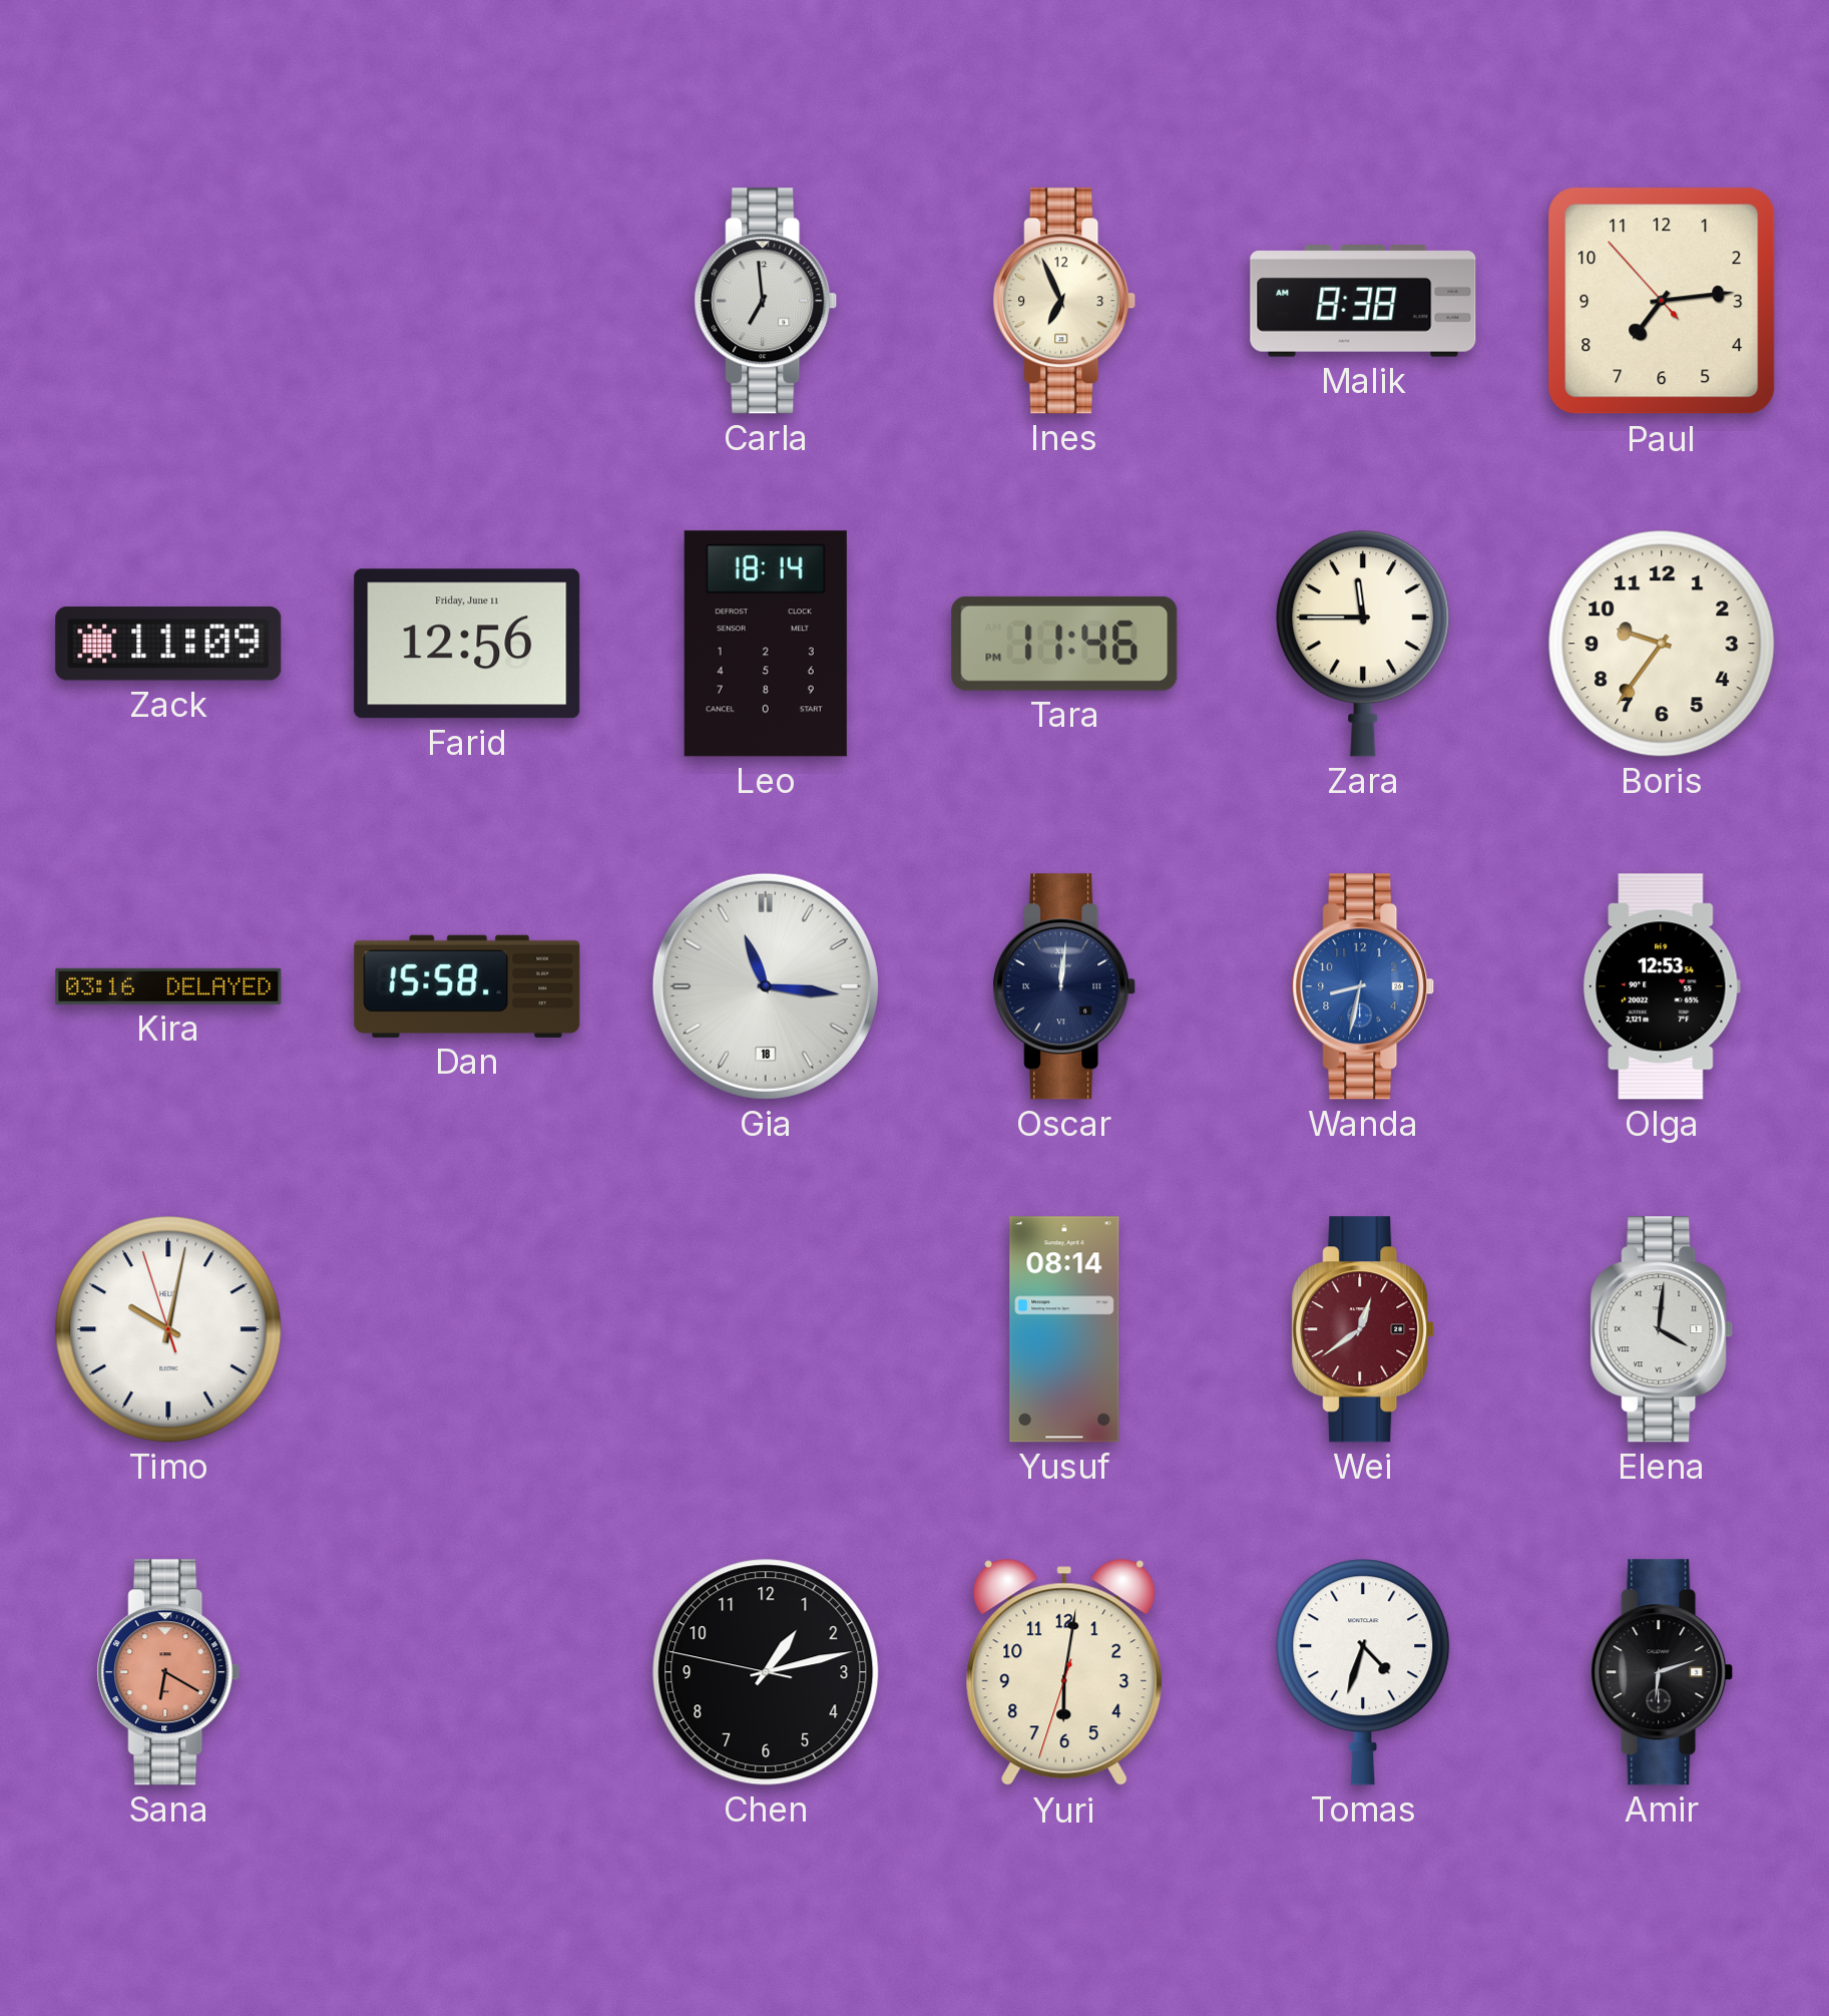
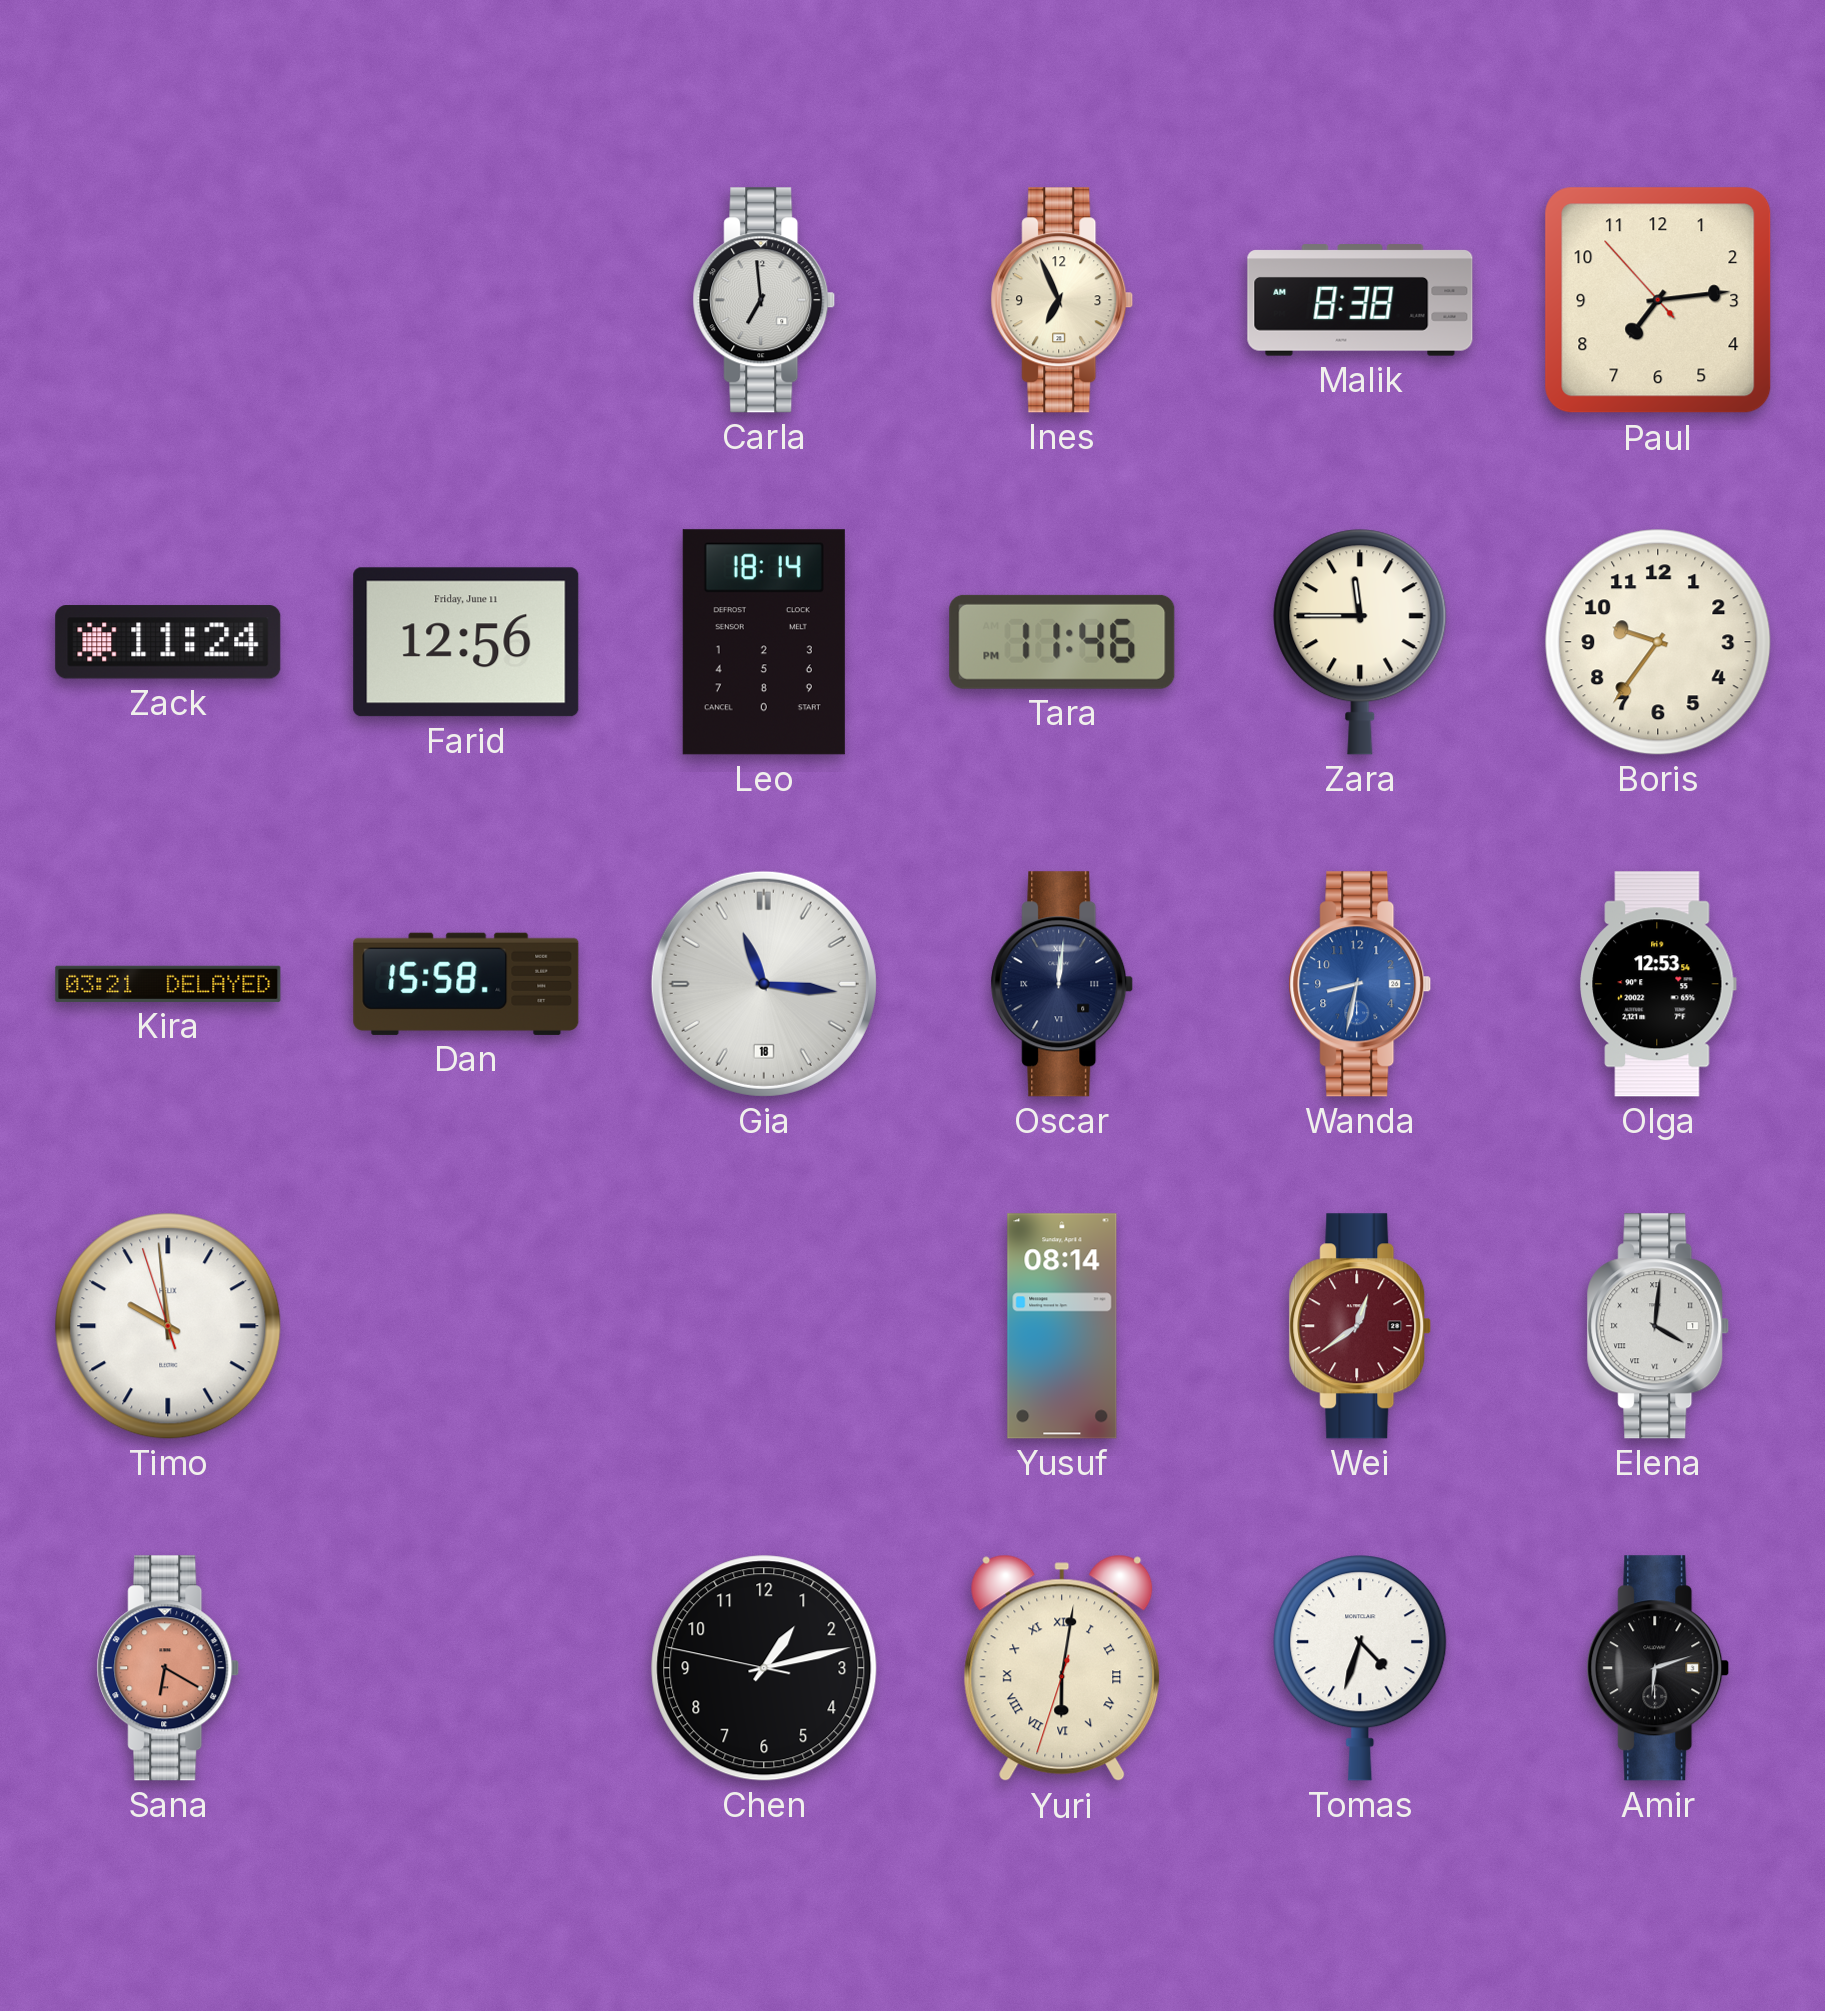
Zack: 11:09 -> 11:24 (168, 643)
Kira: 03:16 -> 03:21 (168, 984)
Timo: 10:01 -> 9:58 (168, 1326)
Yuri numerals: Arabic -> Roman (1062, 1668)
